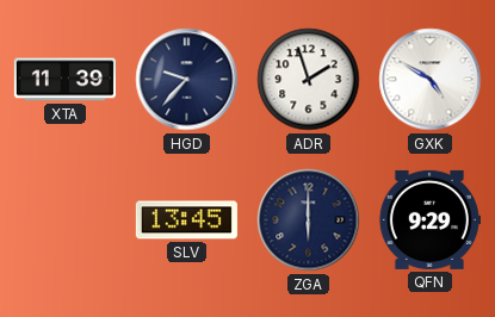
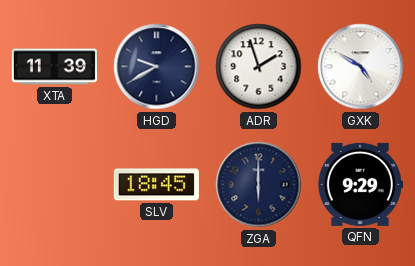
HGD: 9:37 -> 9:40 (157, 67)
SLV: 13:45 -> 18:45 (156, 185)
